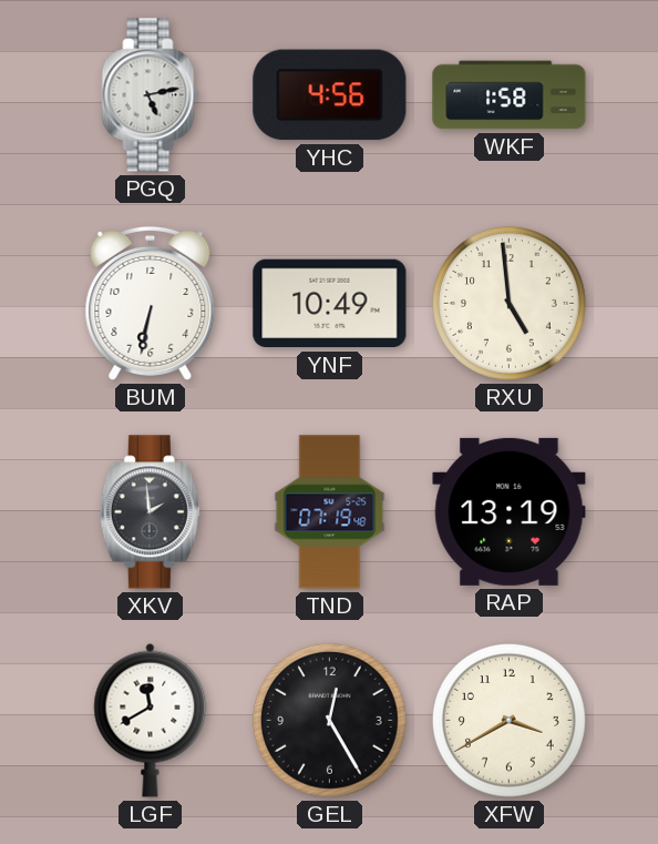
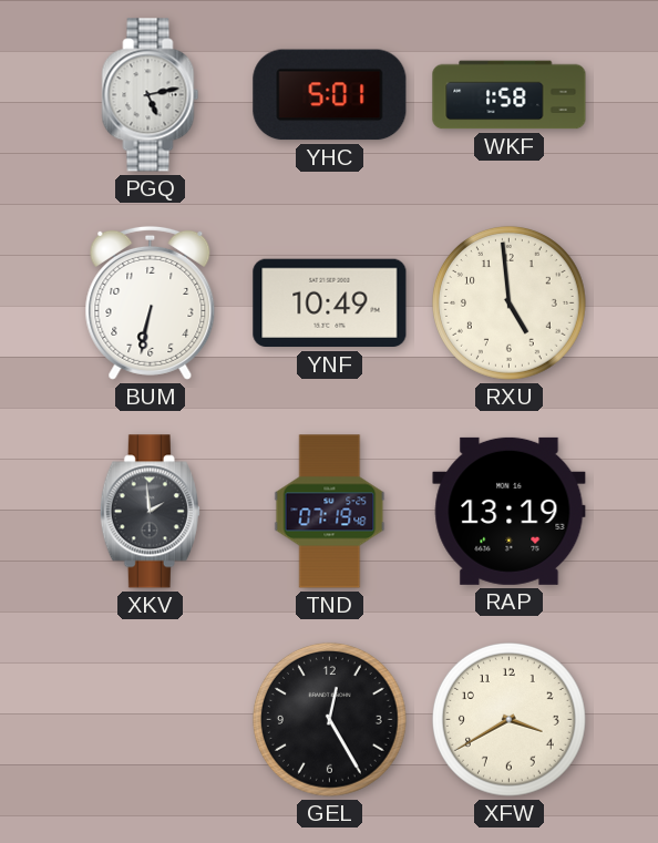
YHC: 4:56 -> 5:01 (330, 95)
LGF: 11:40 -> none (151, 720)
